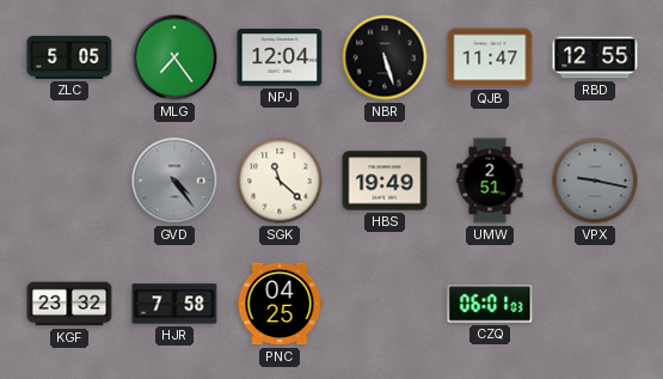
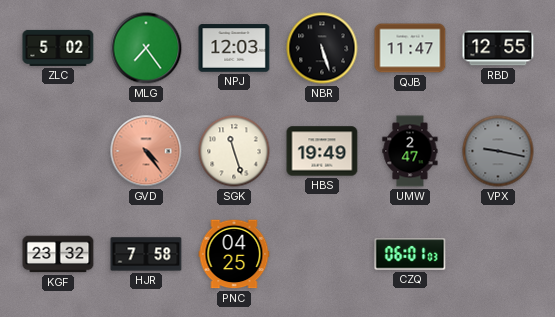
ZLC: 5:05 -> 5:02 (58, 48)
NPJ: 12:04 -> 12:03 (234, 48)
GVD dial: grey -> salmon (146, 151)
SGK: 11:22 -> 11:27 (234, 151)
UMW: 2:51 -> 2:47 (410, 151)
